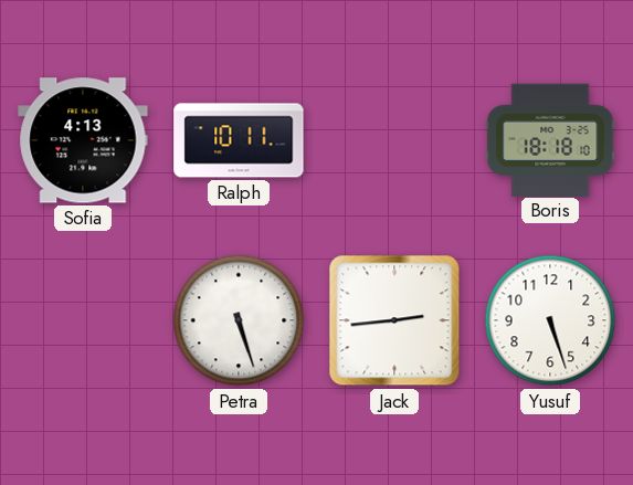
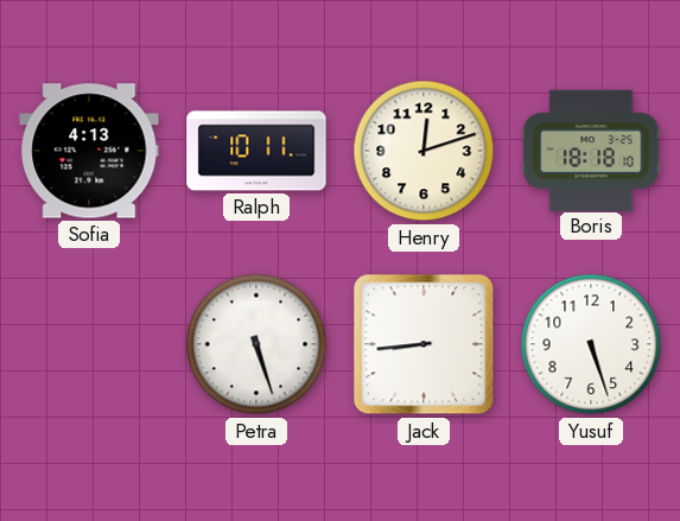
Henry: none -> 12:12 (424, 151)
Jack: 2:44 -> 8:44 (424, 344)
